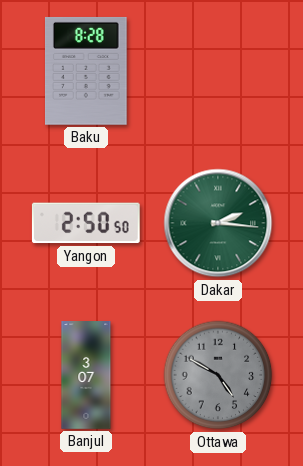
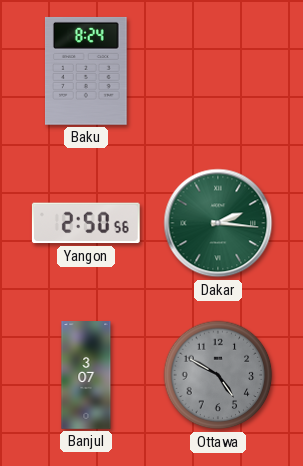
Baku: 8:28 -> 8:24 (87, 71)
Yangon: 2:50:50 -> 2:50:56 (86, 223)
